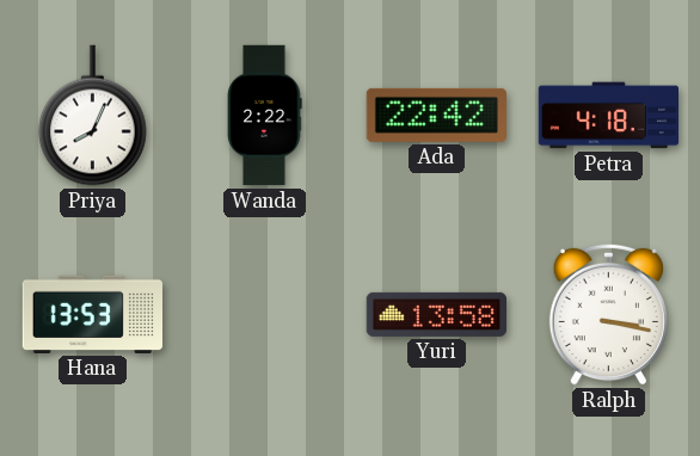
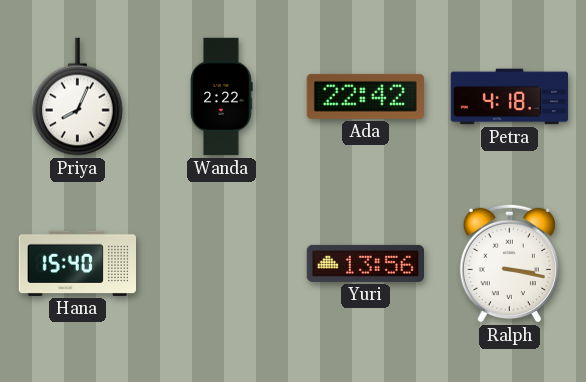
Hana: 13:53 -> 15:40 (77, 263)
Yuri: 13:58 -> 13:56 (365, 263)
